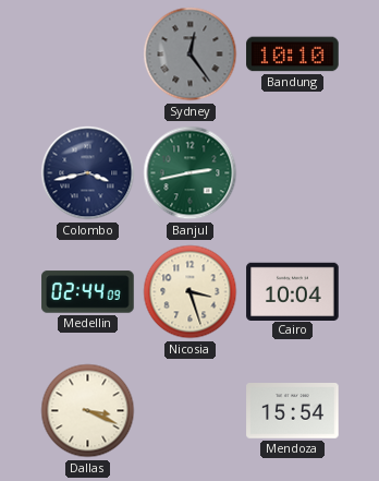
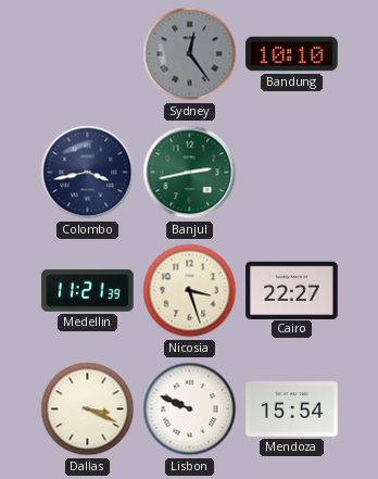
Medellin: 02:44 -> 11:21 (88, 291)
Cairo: 10:04 -> 22:27 (292, 290)
Lisbon: none -> 9:49 (190, 409)
